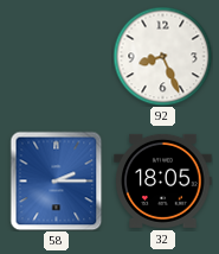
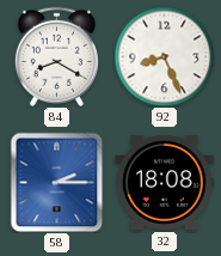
84: none -> 8:20 (56, 56)
32: 18:05 -> 18:08 (165, 182)
